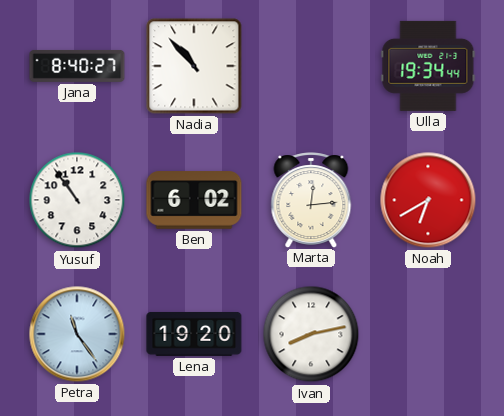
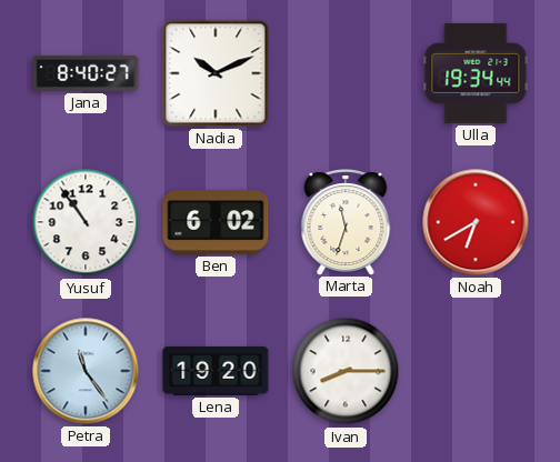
Nadia: 10:53 -> 10:11 (216, 73)
Marta: 12:14 -> 11:33 (346, 222)
Ivan: 8:13 -> 8:15 (346, 371)
